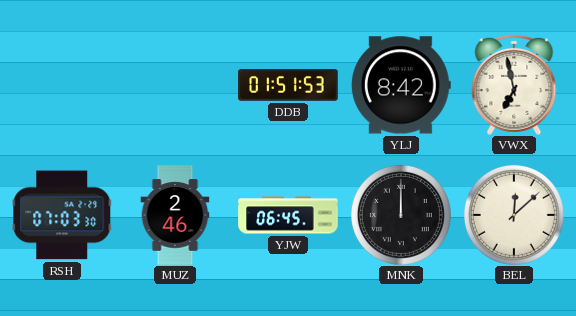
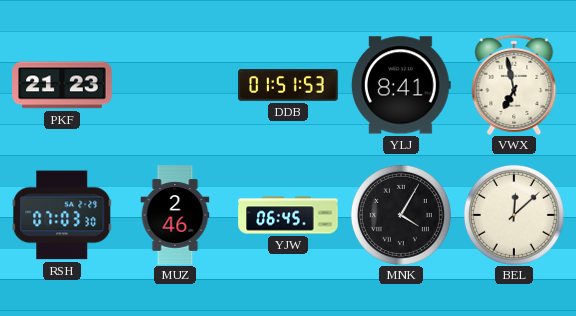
PKF: none -> 21:23 (62, 85)
YLJ: 8:42 -> 8:41 (401, 85)
MNK: 12:00 -> 4:05 (401, 215)
